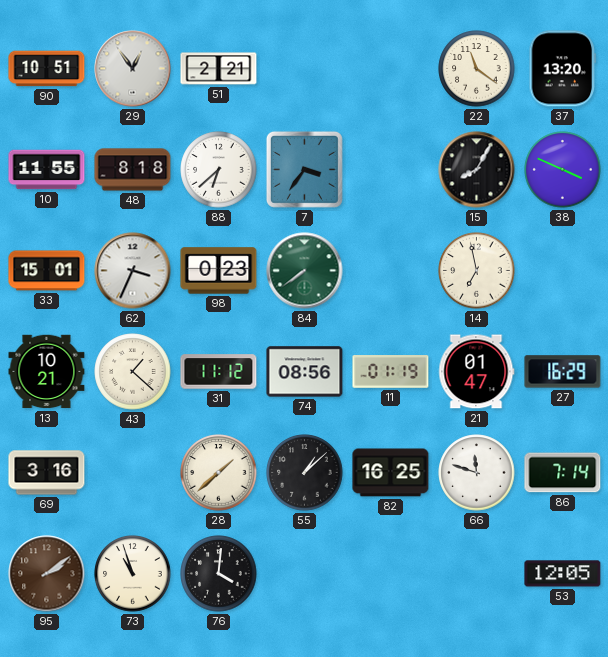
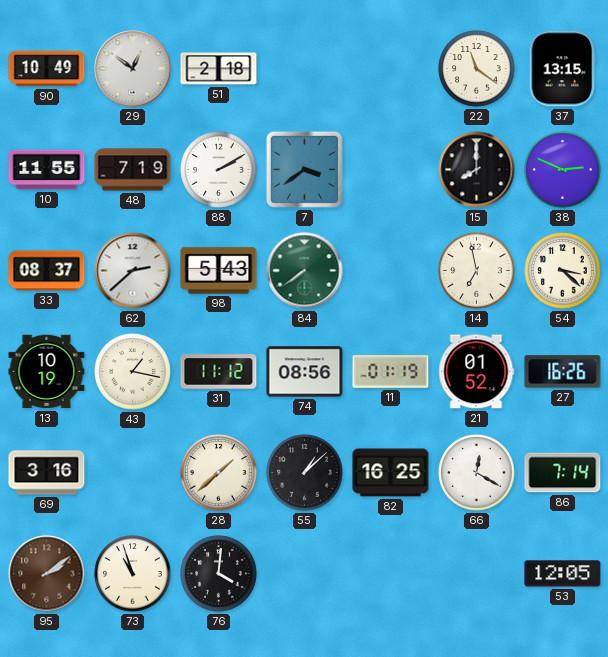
90: 10:51 -> 10:49 (47, 69)
29: 12:54 -> 12:51 (133, 69)
51: 2:21 -> 2:18 (219, 69)
37: 13:20 -> 13:15 (563, 69)
48: 8:18 -> 7:19 (133, 170)
88: 6:38 -> 2:10 (219, 170)
7: 3:36 -> 3:39 (304, 169)
15: 8:05 -> 8:00 (477, 170)
38: 3:49 -> 2:49 (563, 170)
33: 15:01 -> 08:37 (47, 271)
62: 3:34 -> 2:38 (133, 271)
98: 0:23 -> 5:43 (219, 271)
54: none -> 3:22 (563, 271)
13: 10:21 -> 10:19 (47, 372)
43: 1:22 -> 1:17 (133, 372)
21: 01:47 -> 01:52 (477, 372)
27: 16:29 -> 16:26 (563, 372)
66: 11:48 -> 12:20 (477, 473)
